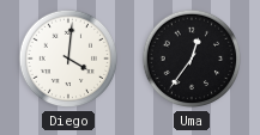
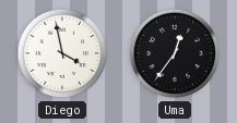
Diego: 4:01 -> 3:58 (62, 53)
